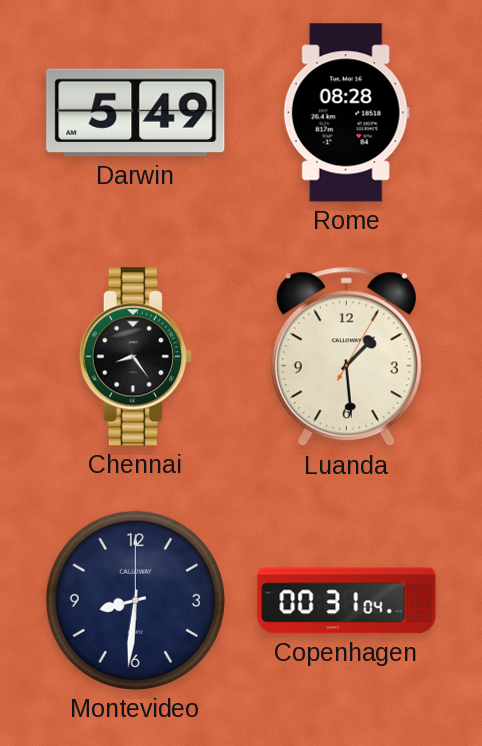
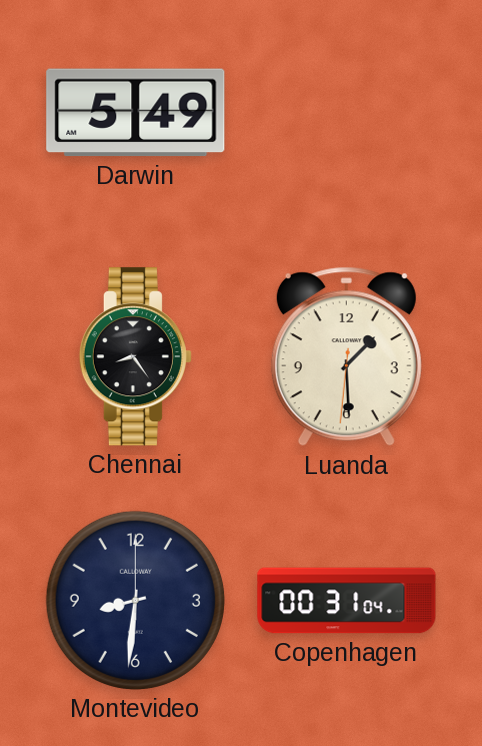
Rome: 08:28 -> none (346, 113)
Luanda: 1:29:05 -> 1:29:31 (346, 357)
